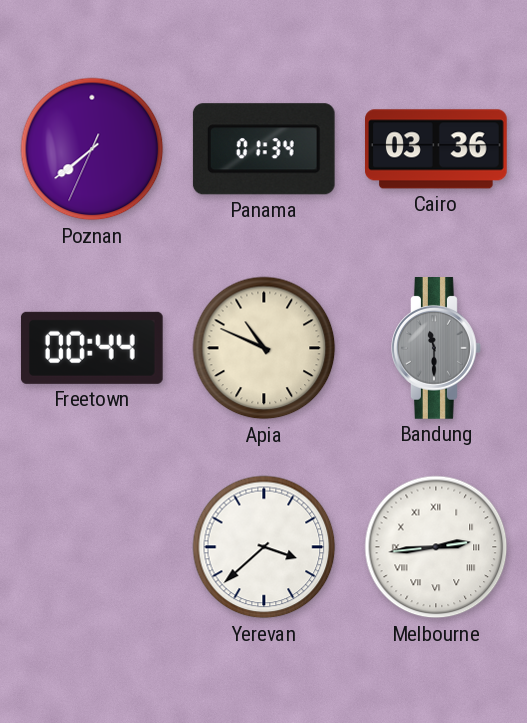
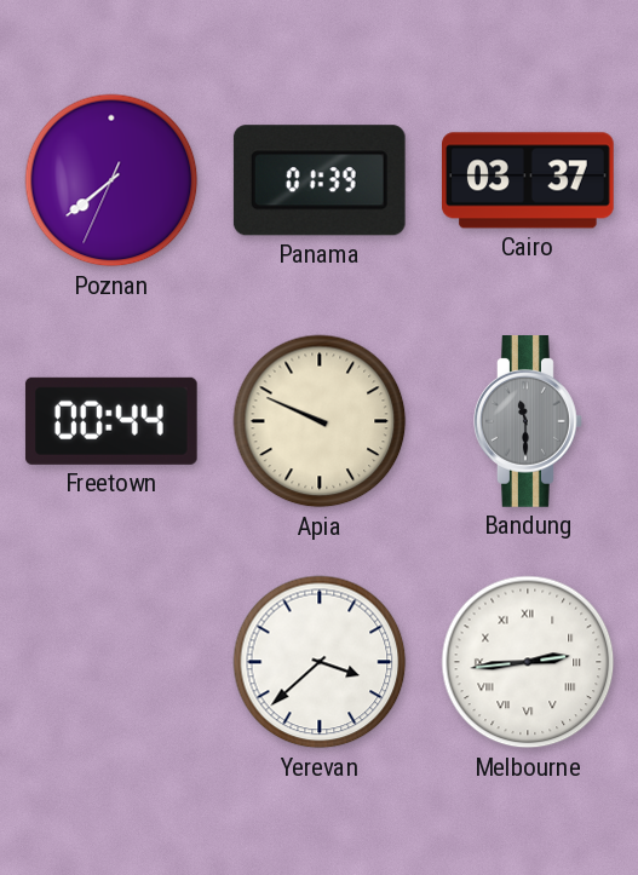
Panama: 01:34 -> 01:39 (320, 180)
Cairo: 03:36 -> 03:37 (529, 180)
Apia: 10:49 -> 9:49 (320, 421)
